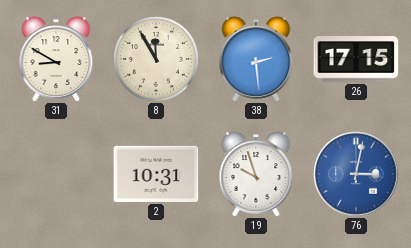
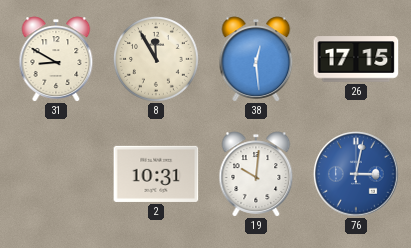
38: 2:29 -> 12:29 (256, 59)
19: 9:57 -> 10:01 (256, 174)
